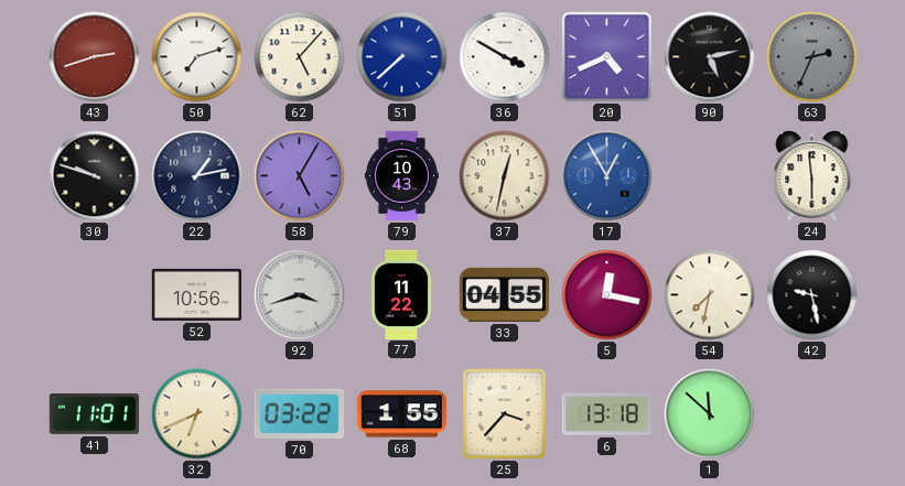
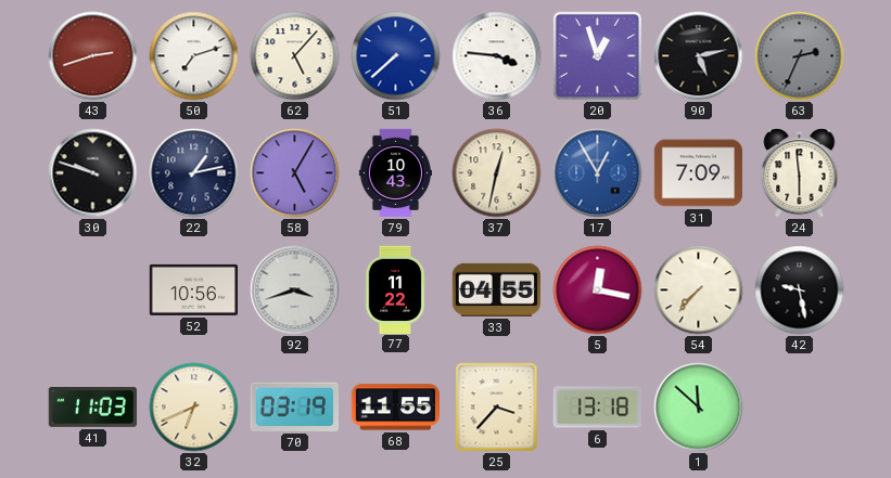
36: 3:50 -> 3:46 (497, 56)
20: 4:41 -> 12:57 (597, 55)
31: none -> 7:09 (698, 173)
54: 7:32 -> 7:37 (699, 290)
41: 11:01 -> 11:03 (92, 408)
70: 03:22 -> 03:19 (294, 406)
68: 1:55 -> 11:55 (395, 408)
